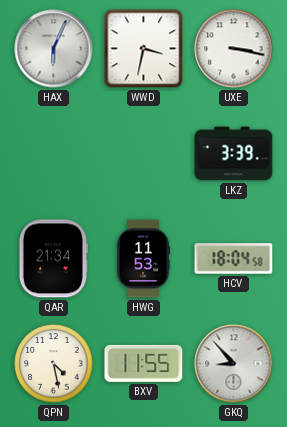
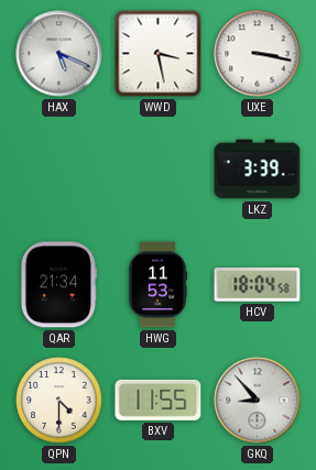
HAX: 6:04 -> 5:19 (59, 54)
WWD: 3:32 -> 3:28 (159, 54)
QPN: 4:28 -> 4:30 (59, 401)
